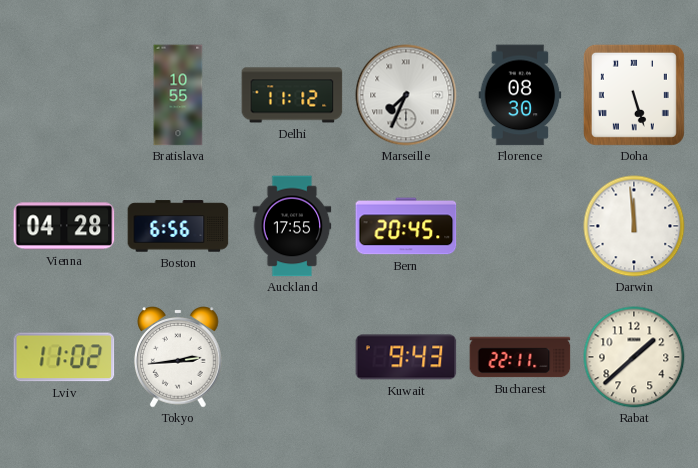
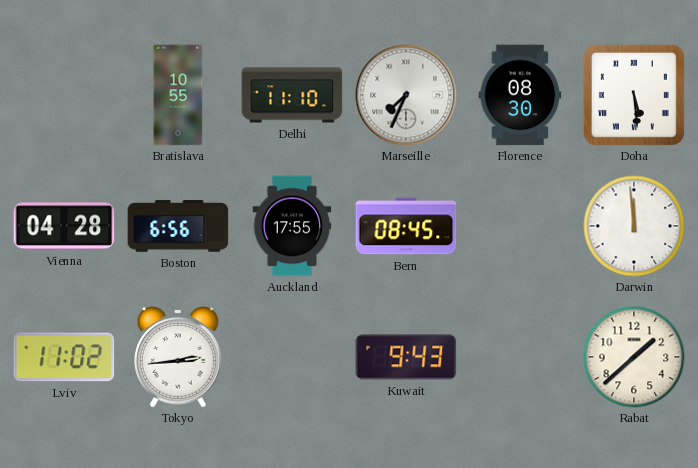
Delhi: 11:12 -> 11:10 (292, 95)
Doha: 5:27 -> 5:29 (634, 95)
Bern: 20:45 -> 08:45 (406, 226)
Bucharest: 22:11 -> none (520, 357)
